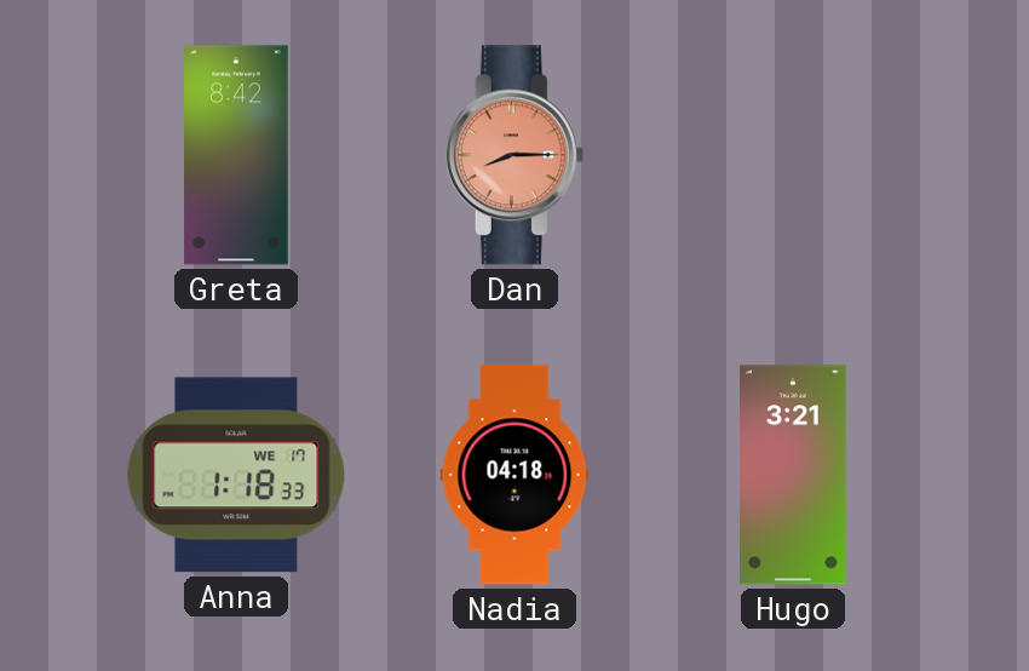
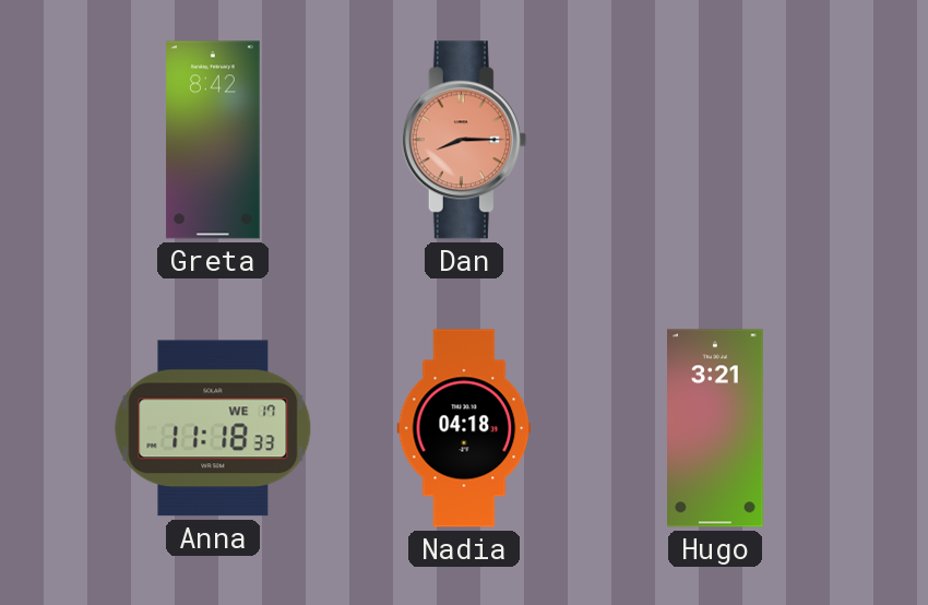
Anna: 1:18 -> 11:18 (213, 428)
